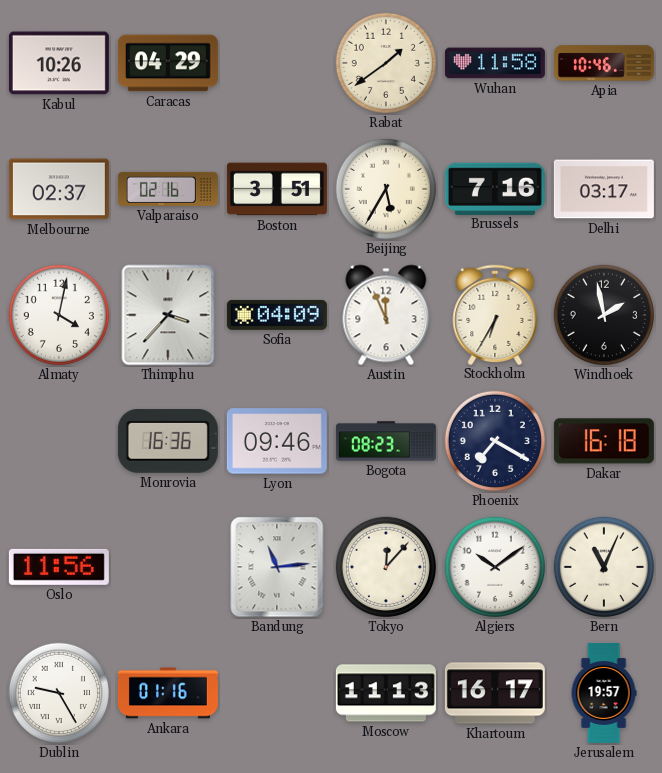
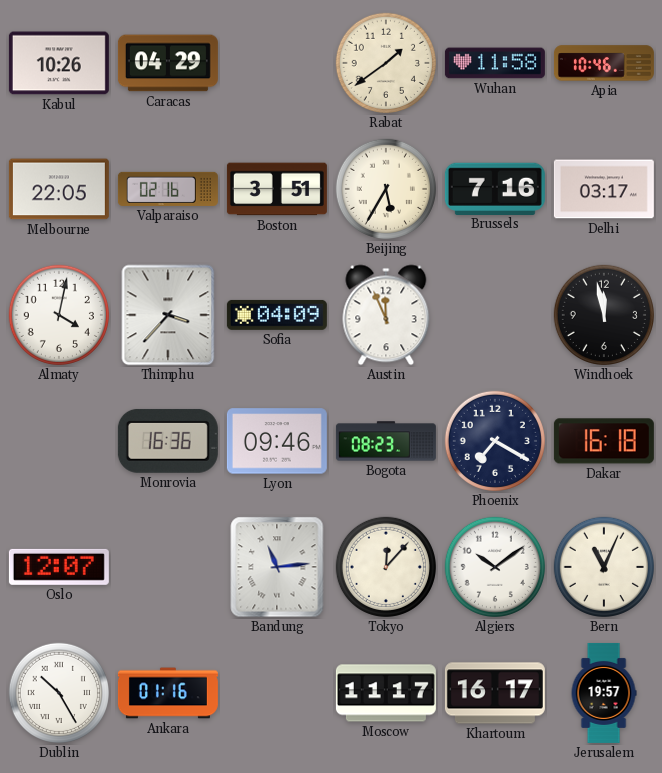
Melbourne: 02:37 -> 22:05 (59, 189)
Stockholm: 6:35 -> none (495, 314)
Windhoek: 1:58 -> 11:58 (604, 315)
Oslo: 11:56 -> 12:07 (59, 567)
Dublin: 9:25 -> 10:25 (59, 693)
Moscow: 11:13 -> 11:17 (386, 693)
